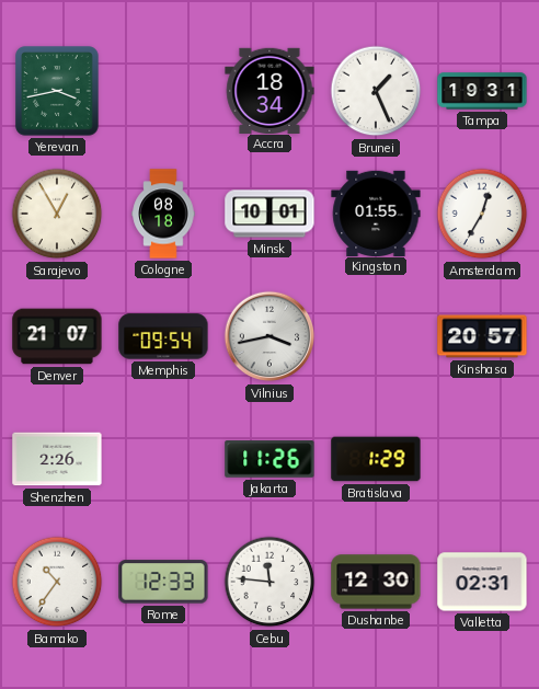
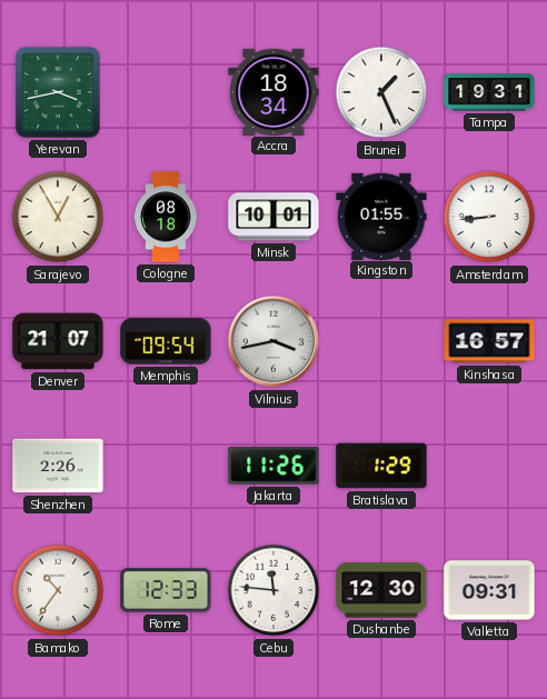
Amsterdam: 12:35 -> 8:44 (489, 217)
Kinshasa: 20:57 -> 16:57 (489, 341)
Valletta: 02:31 -> 09:31 (489, 590)
